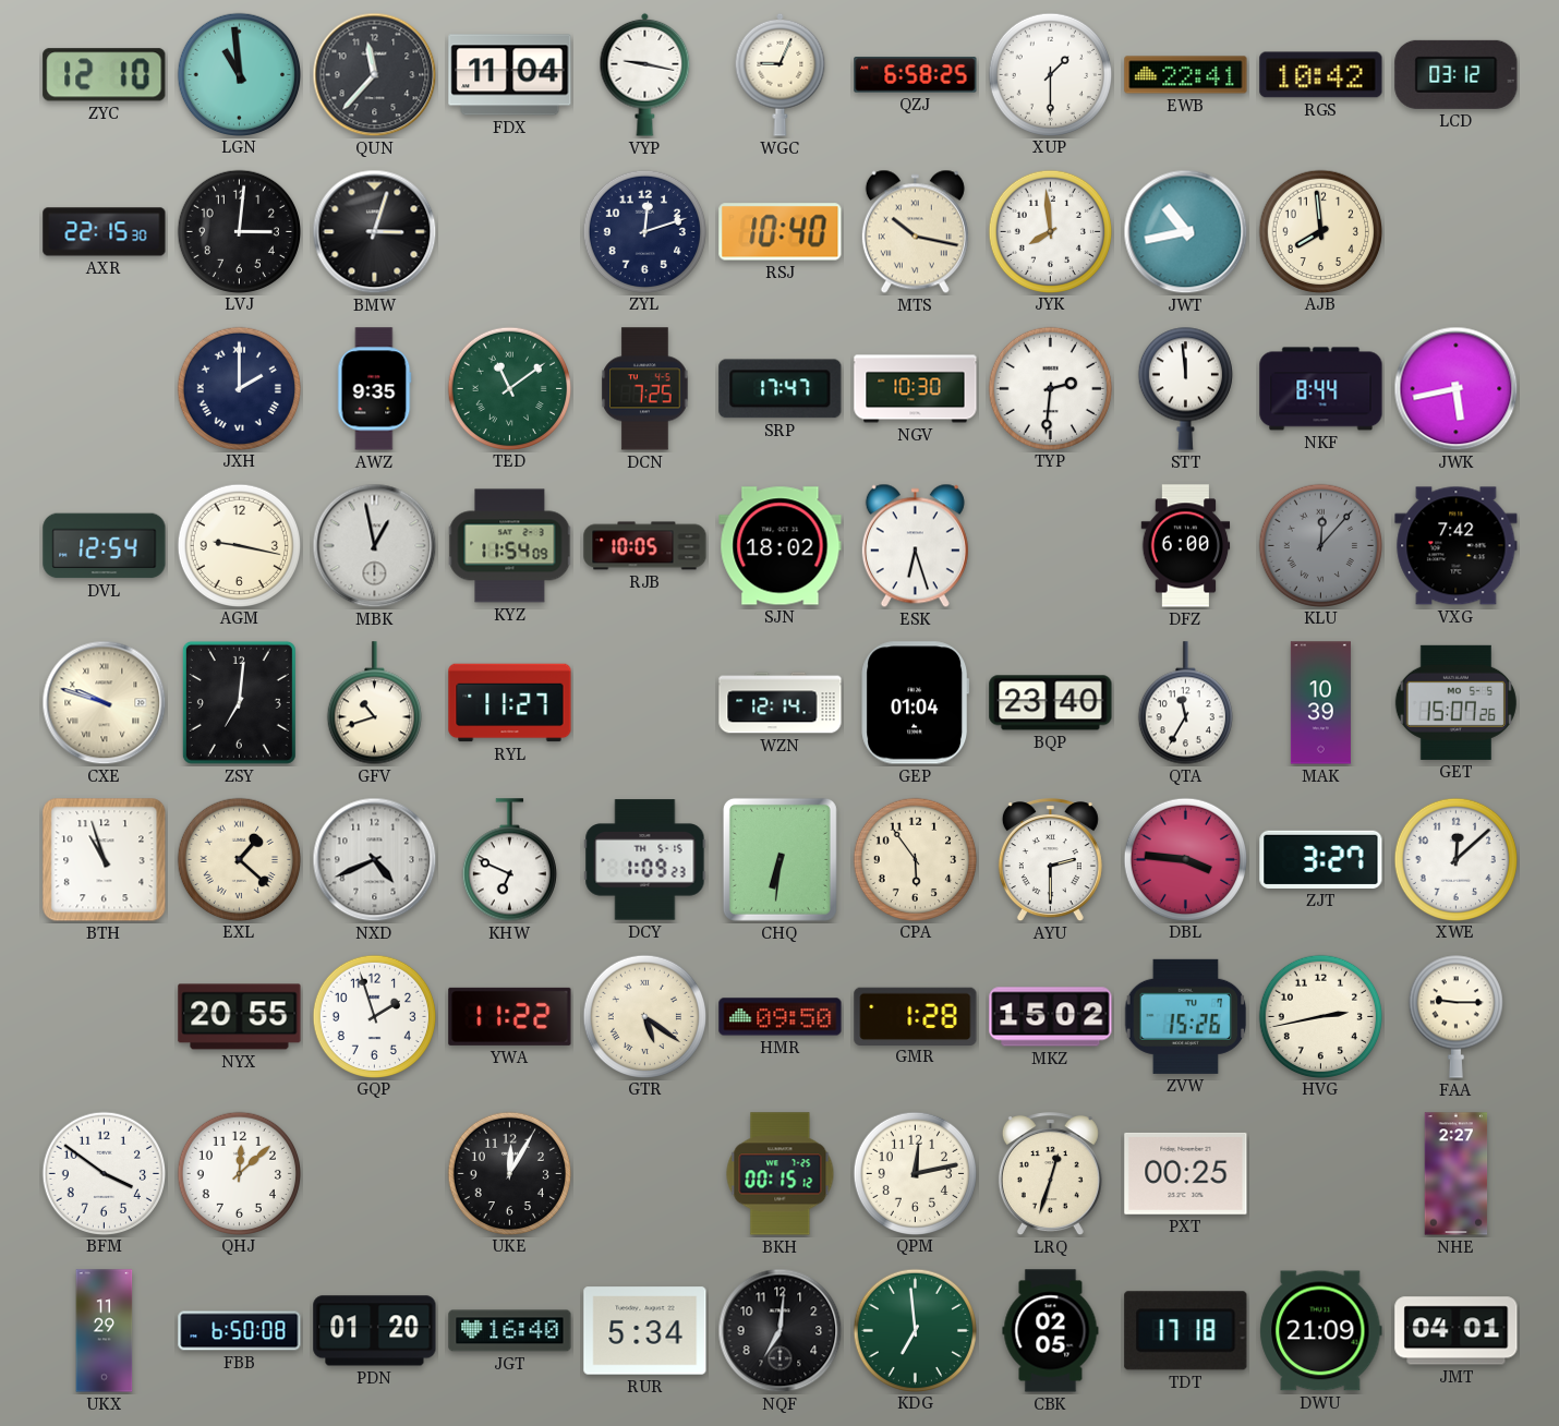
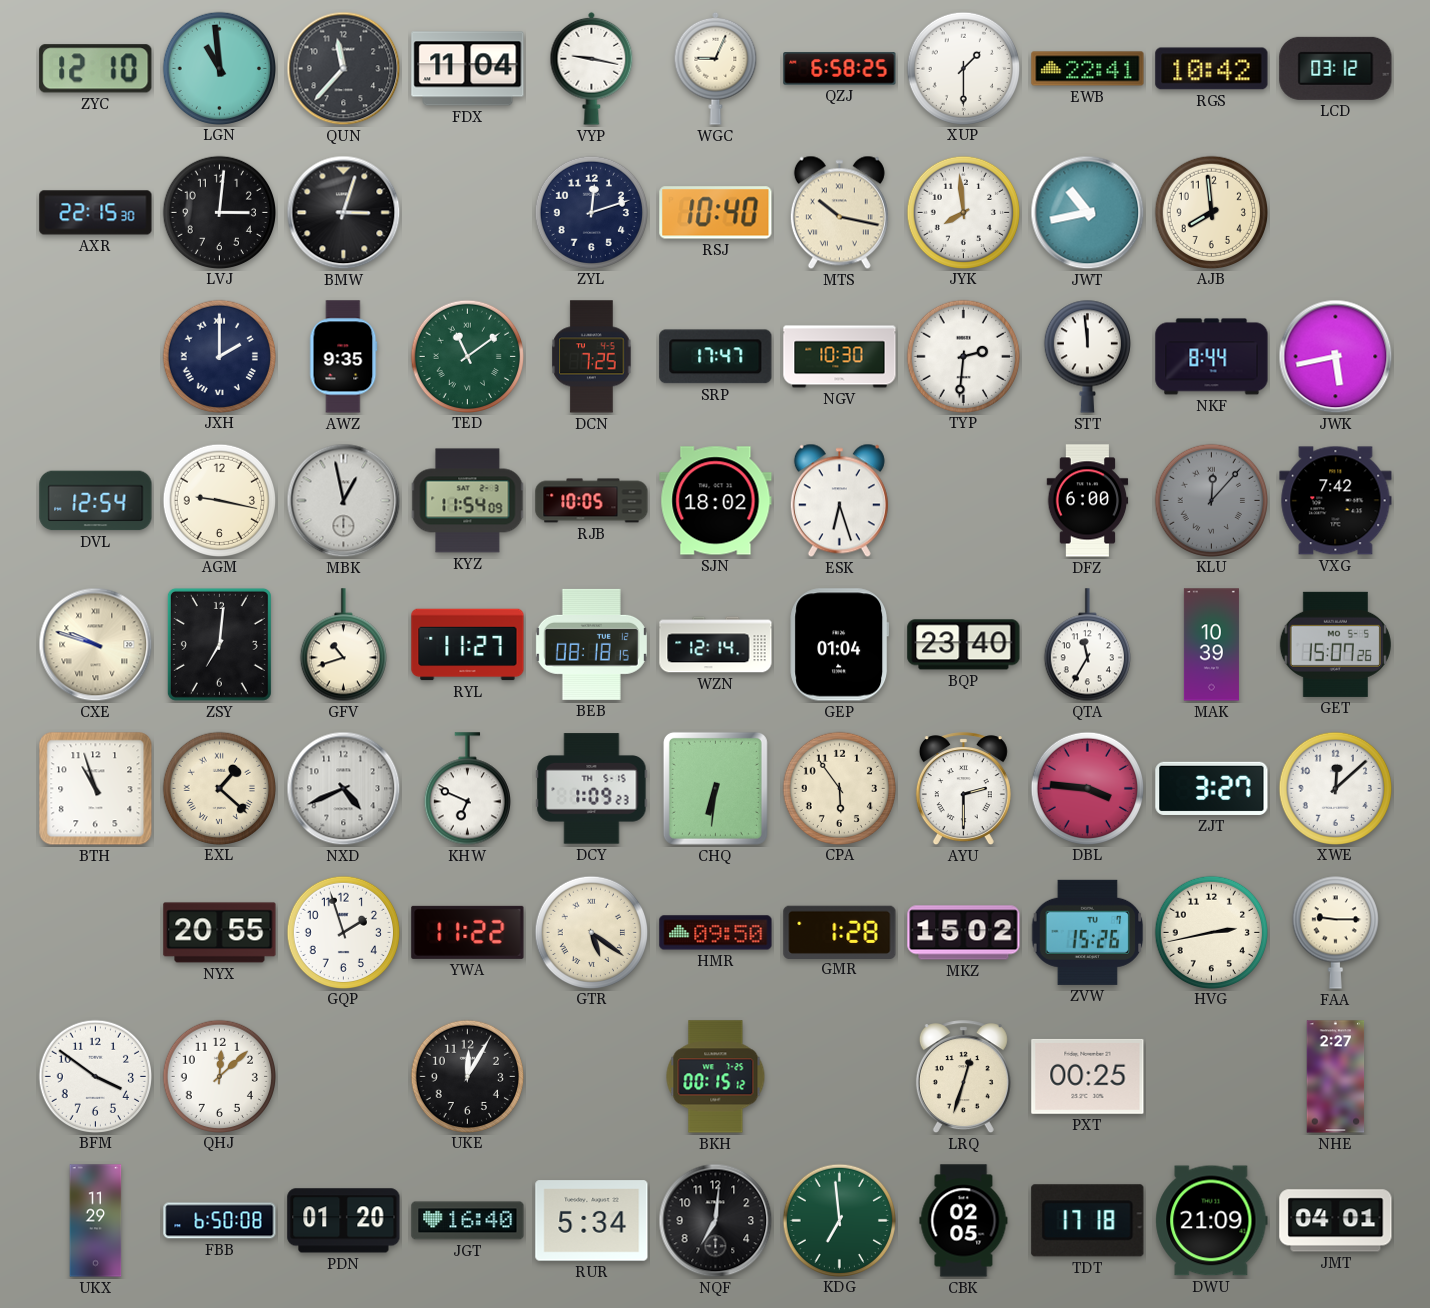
BEB: none -> 08:18 (591, 644)
QPM: 12:13 -> none (915, 1173)
